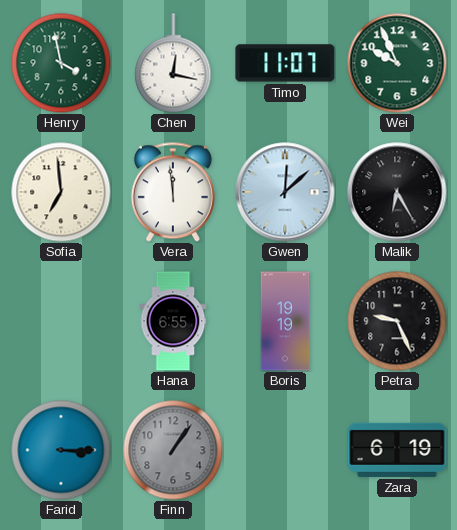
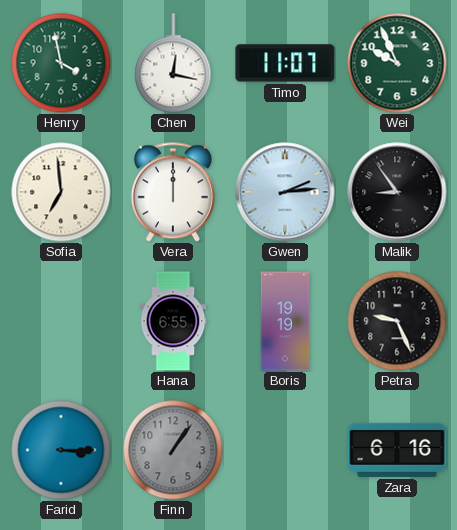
Vera: 11:59 -> 12:00 (173, 192)
Gwen: 12:08 -> 2:14 (285, 192)
Malik: 6:25 -> 8:54 (397, 192)
Zara: 6:19 -> 6:16 (397, 450)
